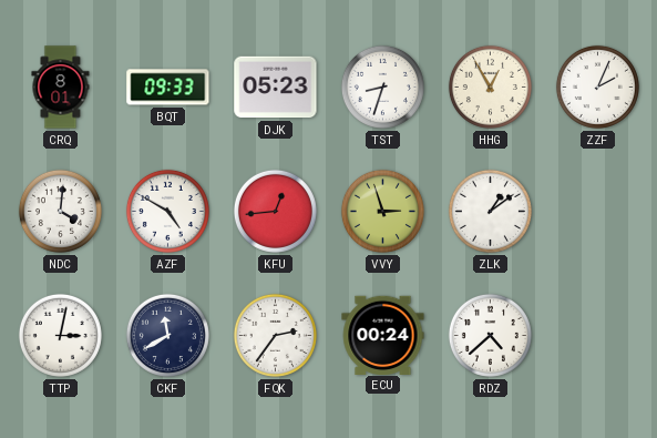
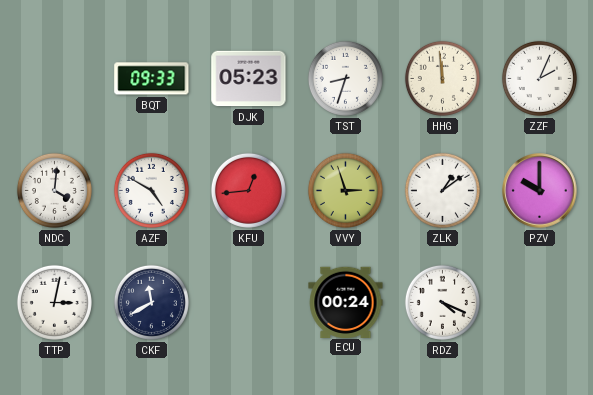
CRQ: 8:01 -> none (61, 88)
HHG: 12:55 -> 11:59 (442, 78)
PZV: none -> 10:00 (540, 191)
FQK: 2:36 -> none (275, 335)
RDZ: 4:38 -> 4:19 (442, 302)
